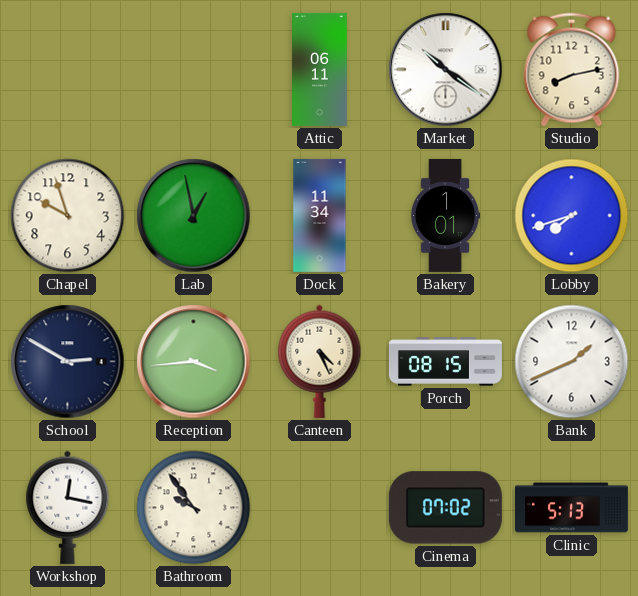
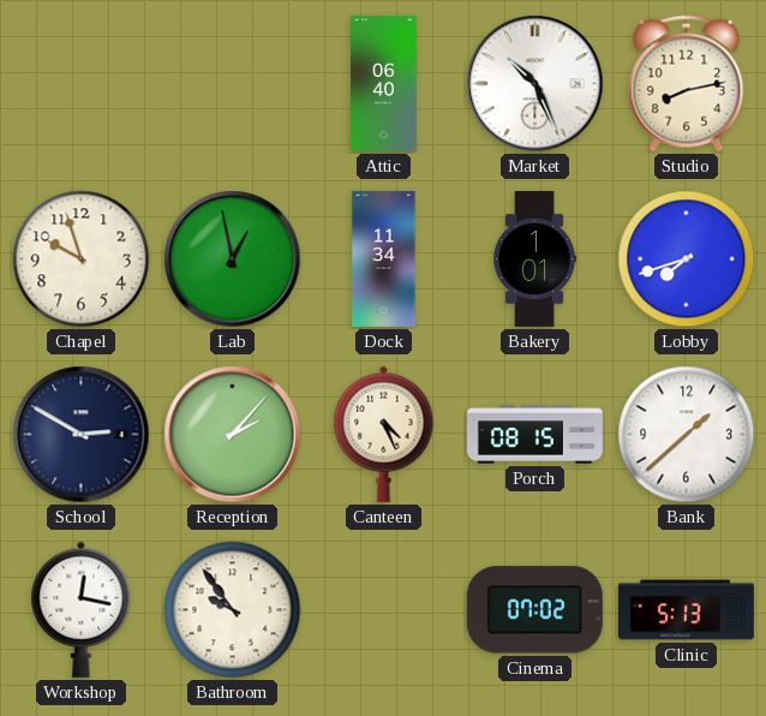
Attic: 06:11 -> 06:40 (384, 83)
Market: 10:21 -> 10:26 (535, 84)
Reception: 3:44 -> 2:07 (233, 435)
Bank: 1:41 -> 1:38 (687, 435)
